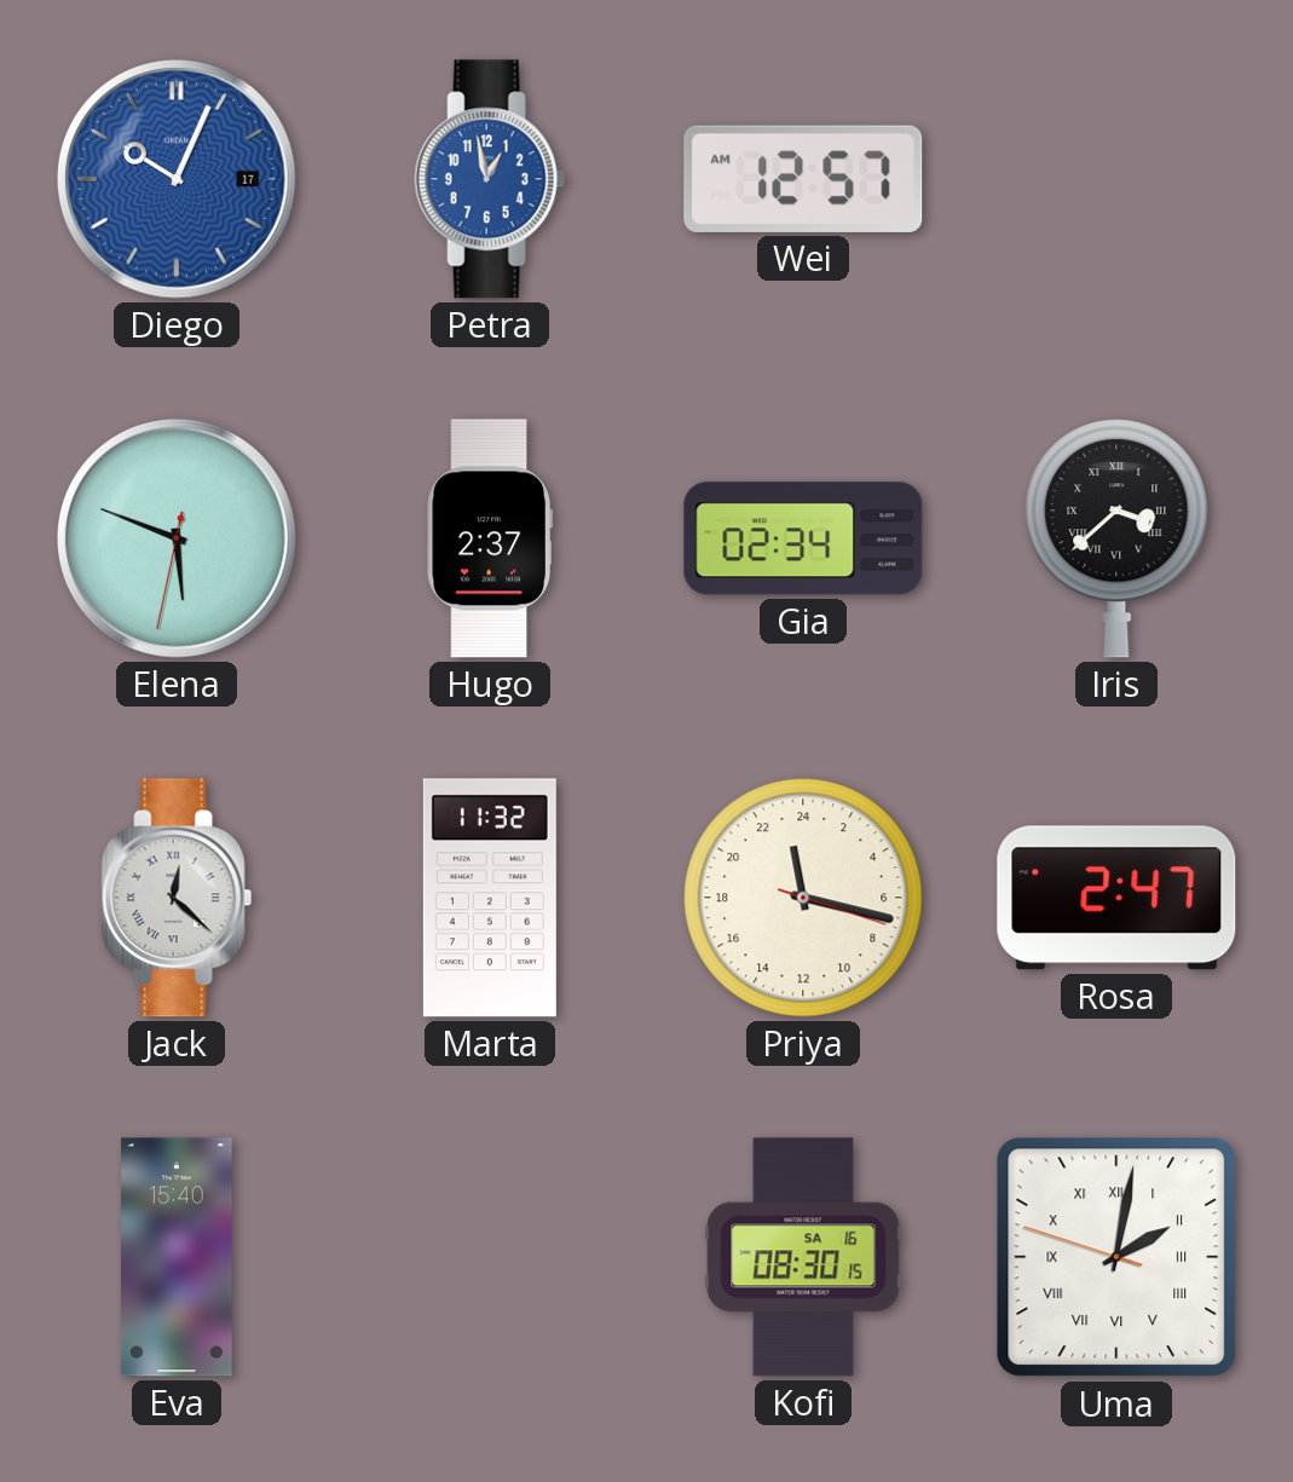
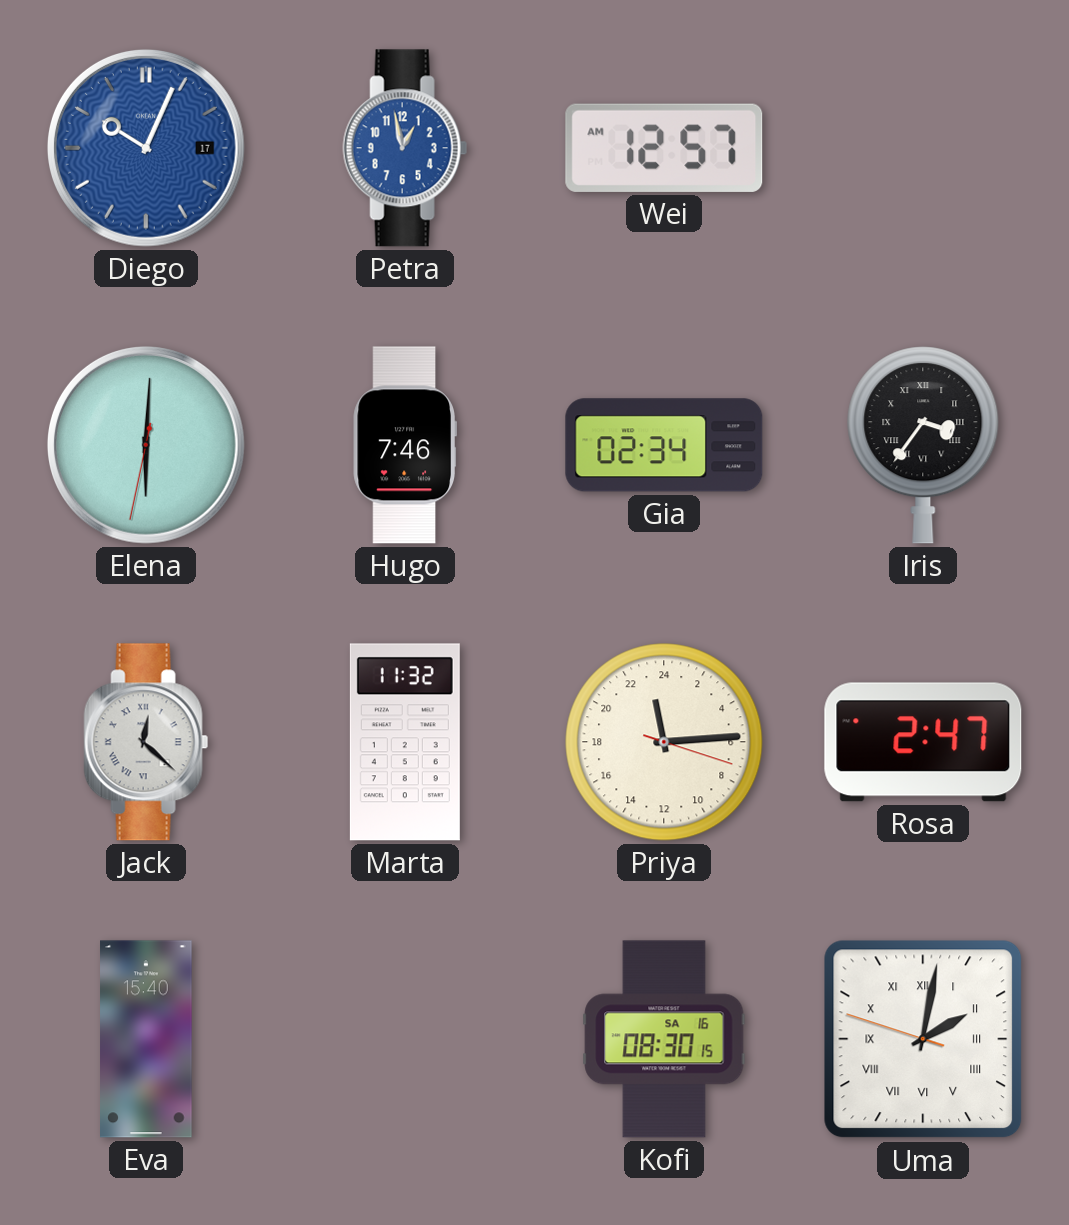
Elena: 5:48 -> 6:00 (146, 445)
Hugo: 2:37 -> 7:46 (405, 445)
Iris: 3:38 -> 3:36 (923, 445)
Priya: 23:17 -> 23:14 (664, 742)
